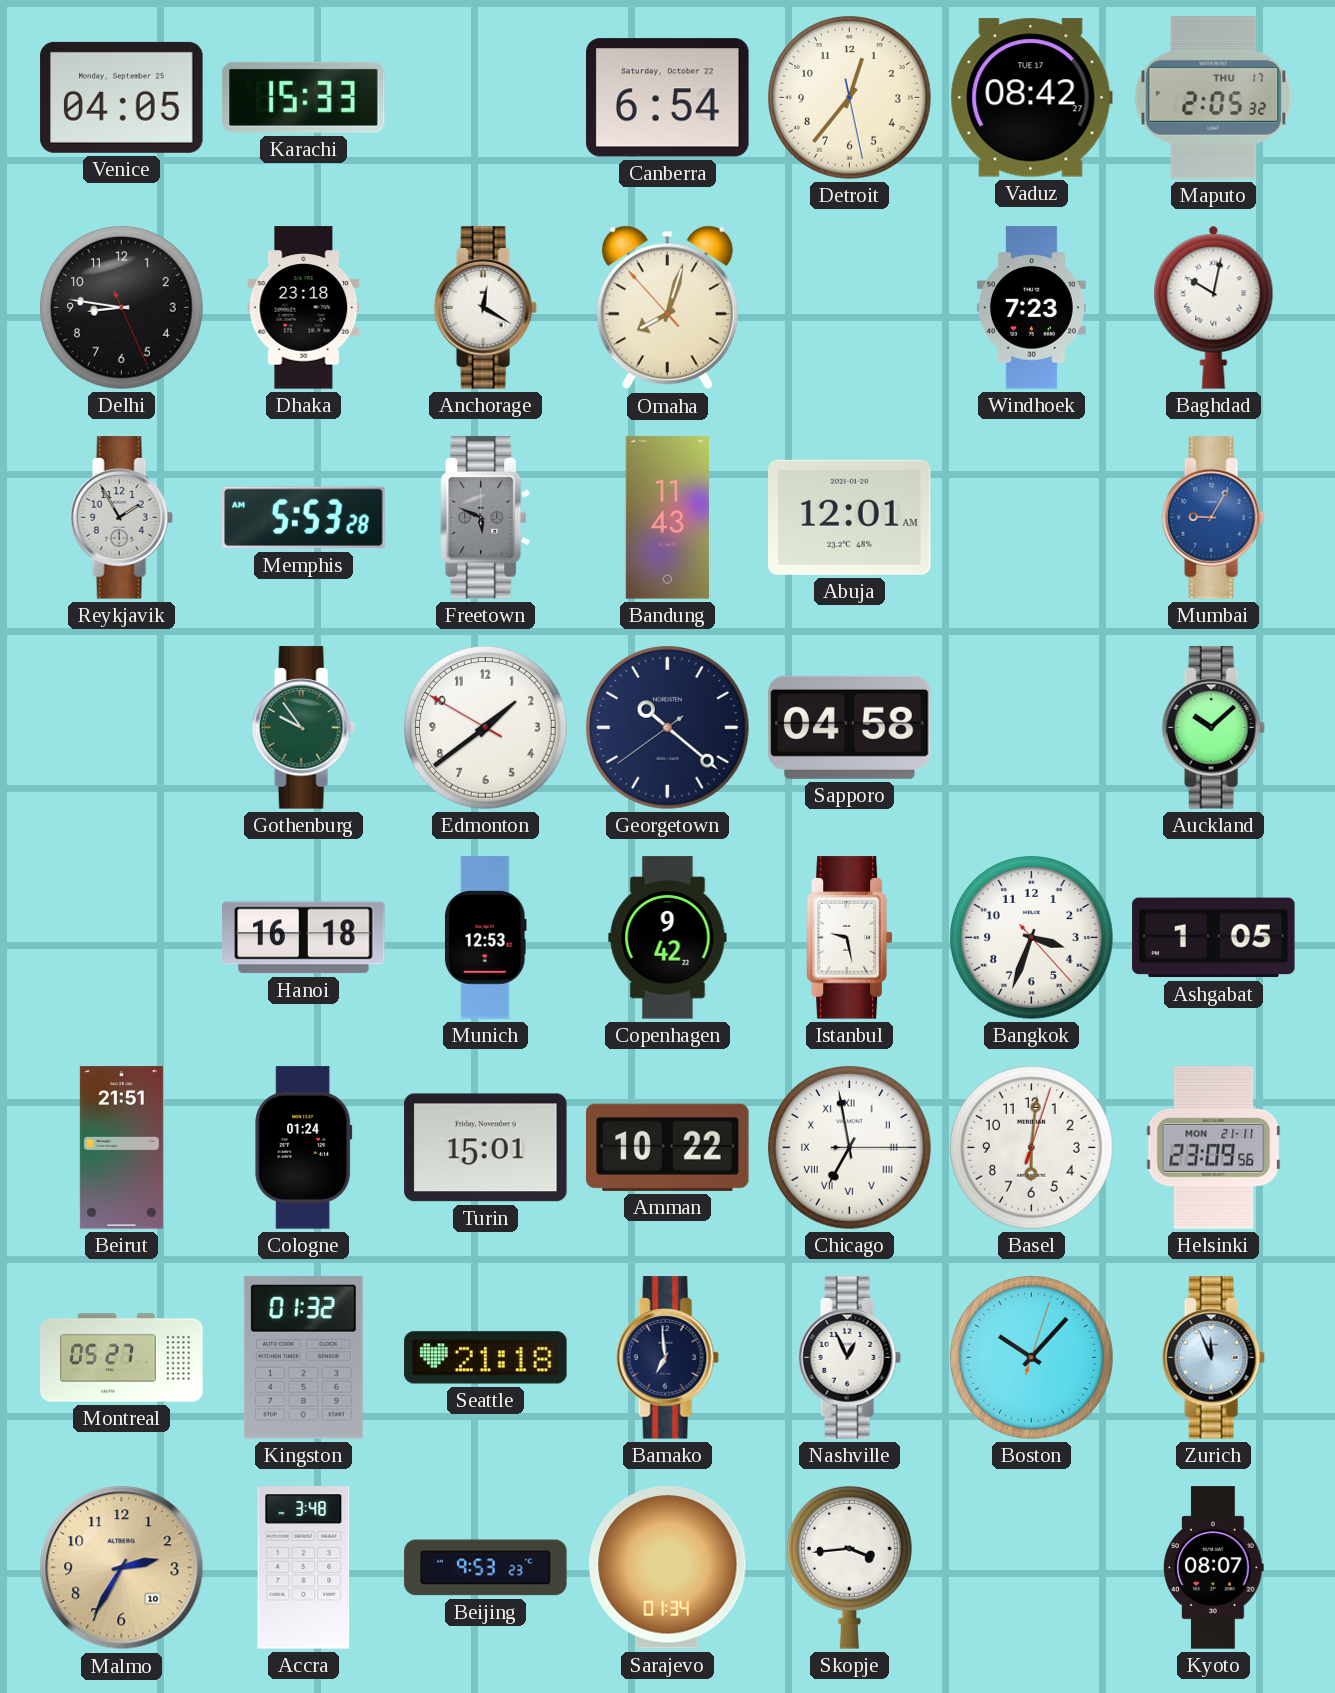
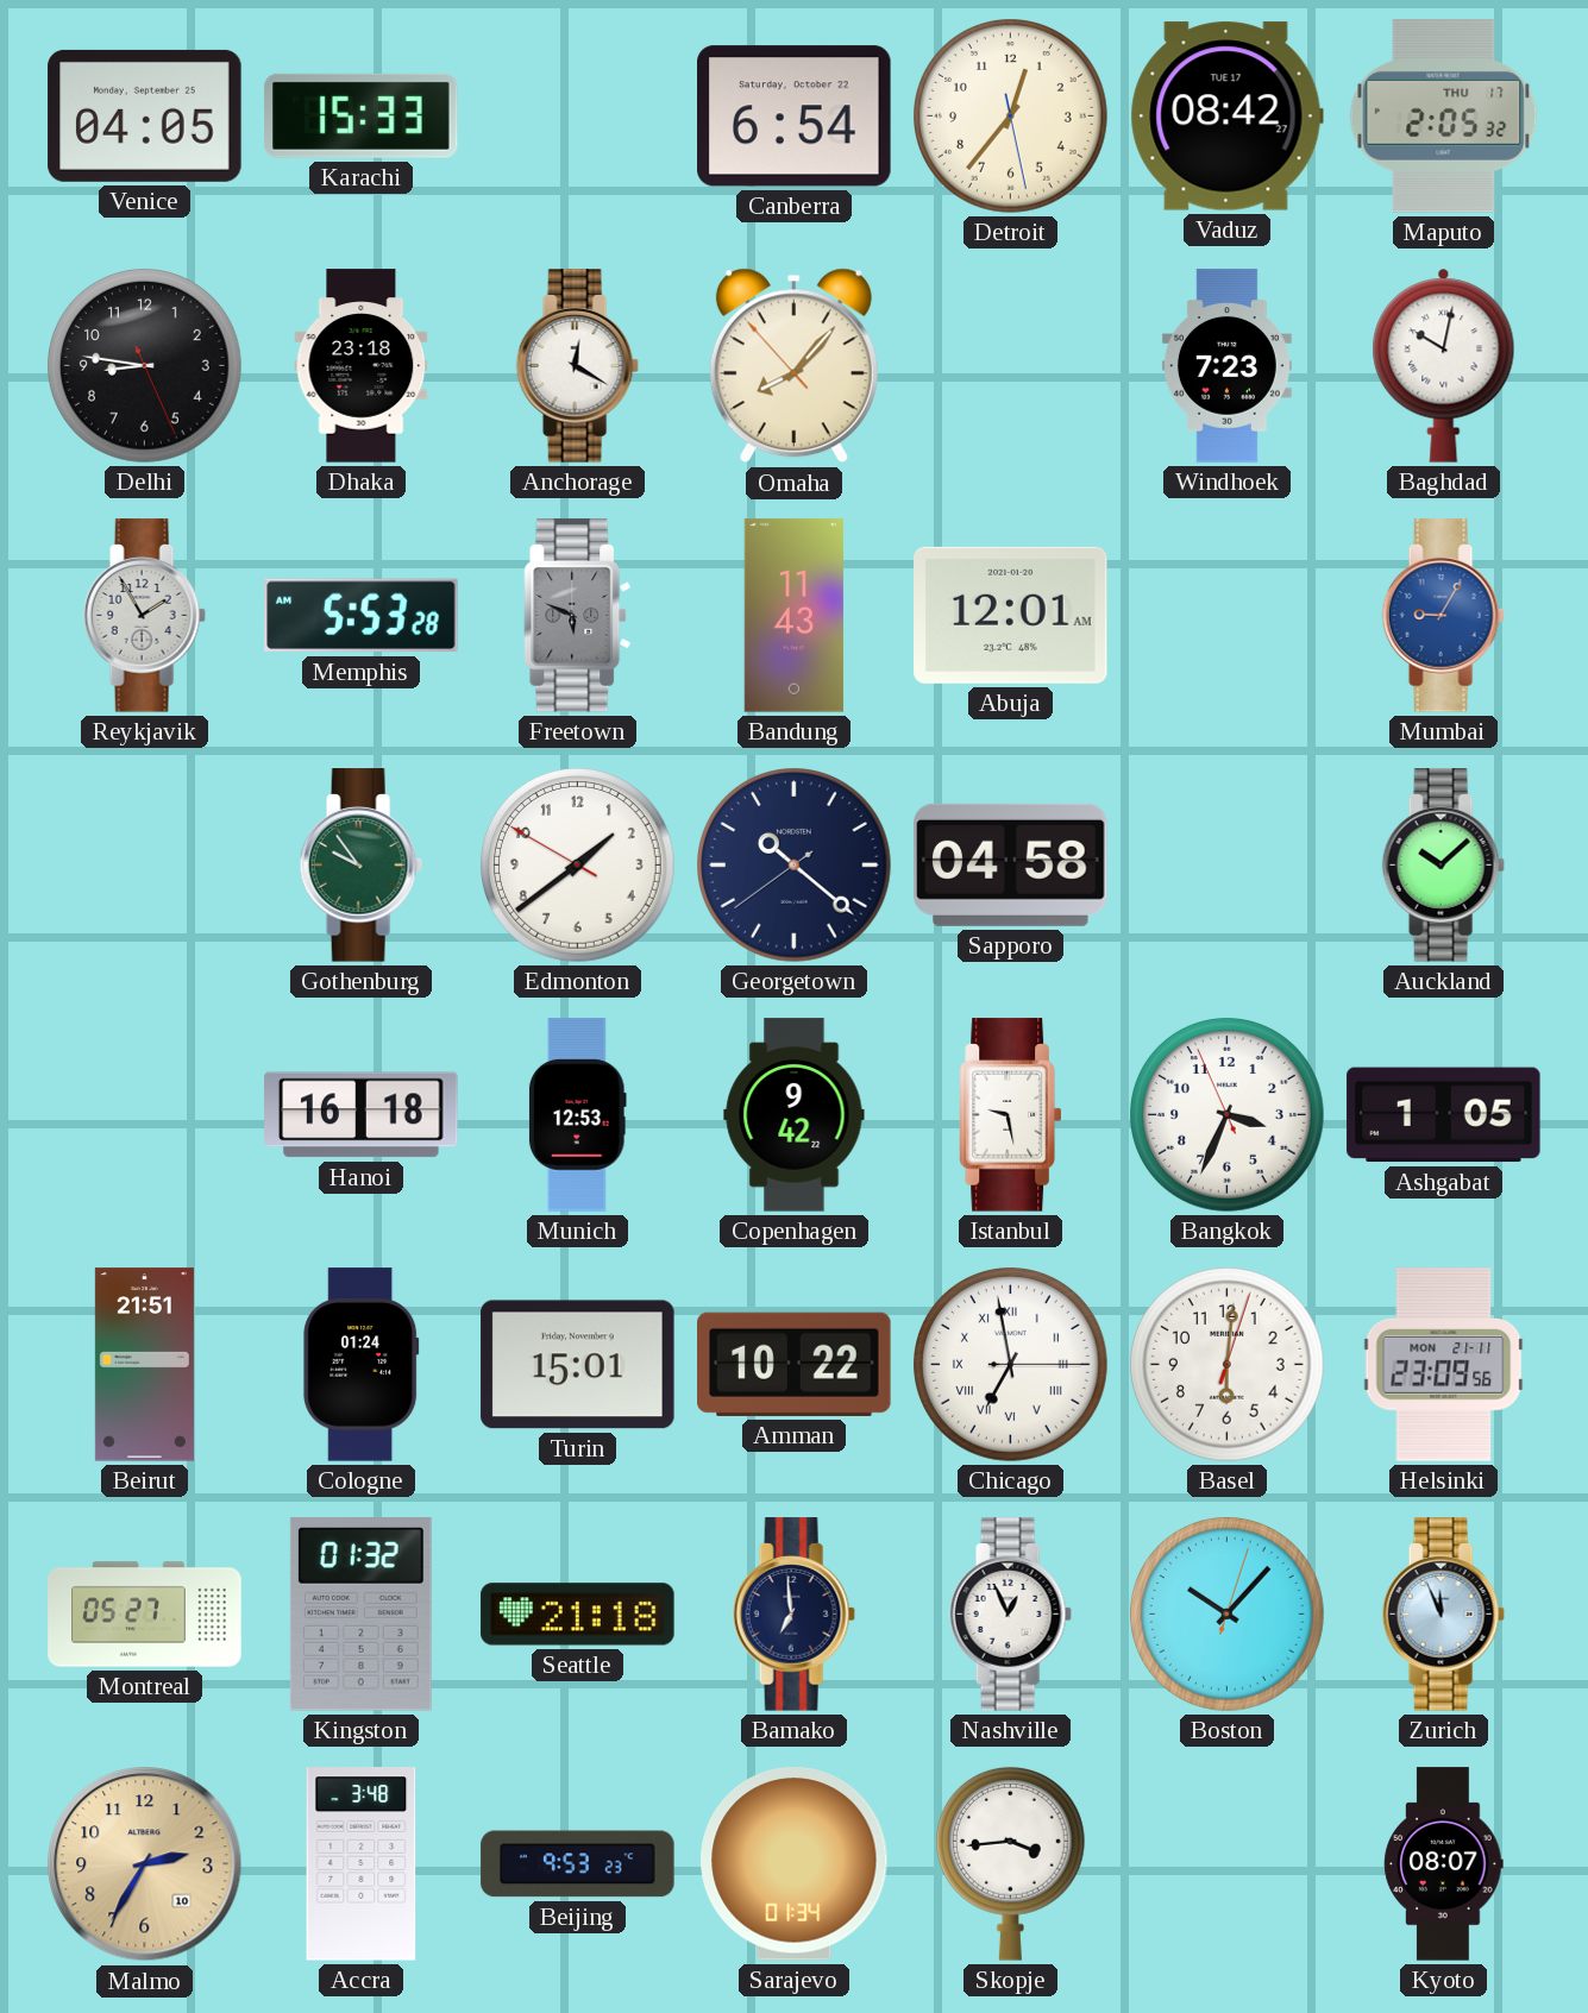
Omaha: 8:02 -> 8:06 (793, 366)
Bangkok: 3:33:23 -> 3:33:56 (1228, 1115)
